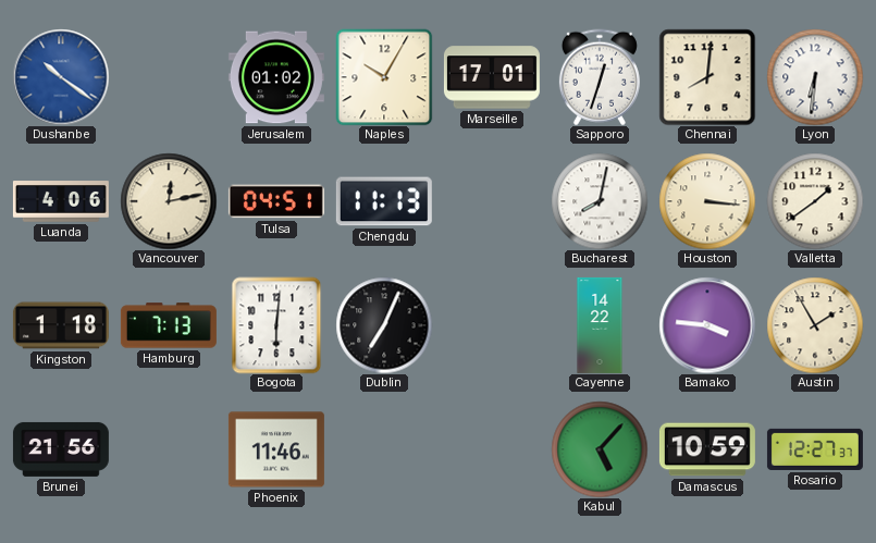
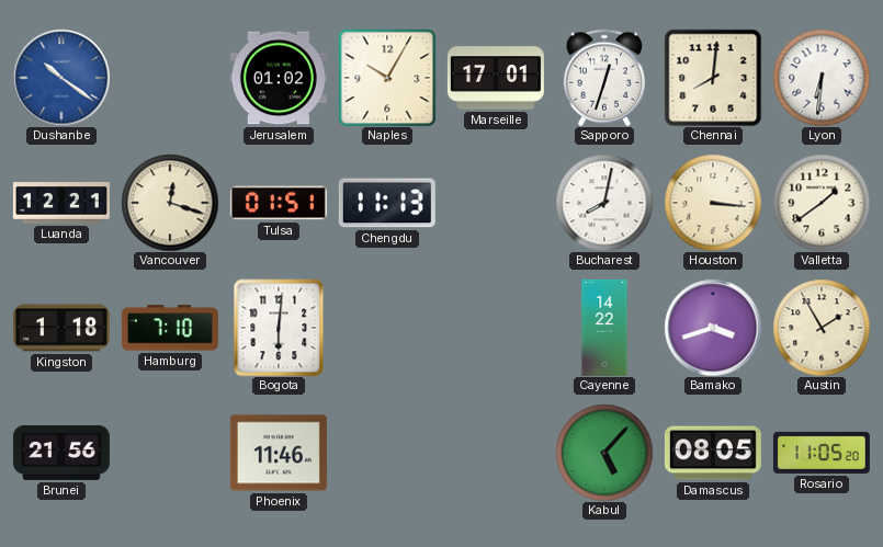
Luanda: 4:06 -> 12:21 (61, 203)
Vancouver: 12:13 -> 12:18 (170, 203)
Tulsa: 04:51 -> 01:51 (279, 203)
Hamburg: 7:13 -> 7:10 (170, 328)
Dublin: 7:04 -> none (384, 325)
Bamako: 3:46 -> 3:42 (713, 328)
Damascus: 10:59 -> 08:05 (713, 453)
Rosario: 12:27 -> 11:05 (822, 453)
